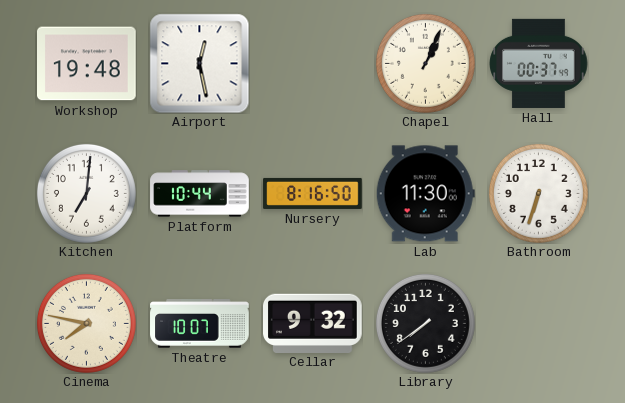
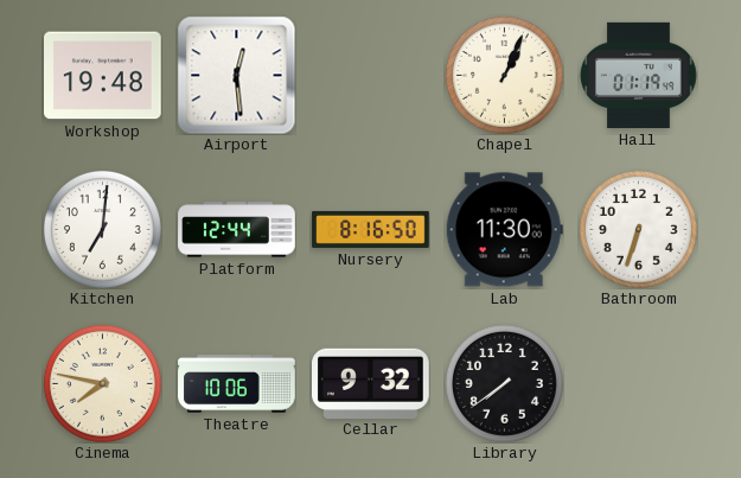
Airport: 12:28 -> 12:29 (236, 75)
Hall: 00:37 -> 01:19 (639, 75)
Platform: 10:44 -> 12:44 (237, 230)
Theatre: 10:07 -> 10:06 (237, 384)
